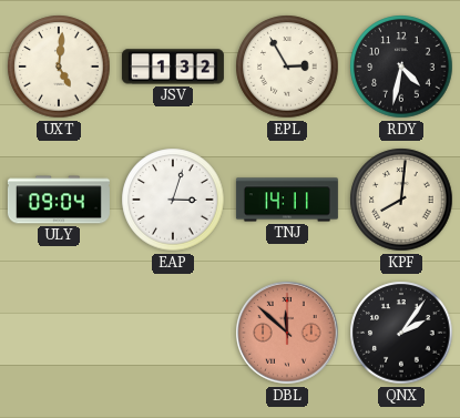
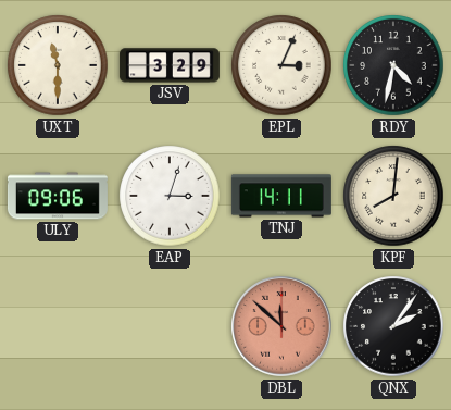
UXT: 5:01 -> 11:30 (58, 65)
JSV: 1:32 -> 3:29 (170, 65)
EPL: 2:55 -> 3:04 (281, 65)
ULY: 09:04 -> 09:06 (58, 196)
